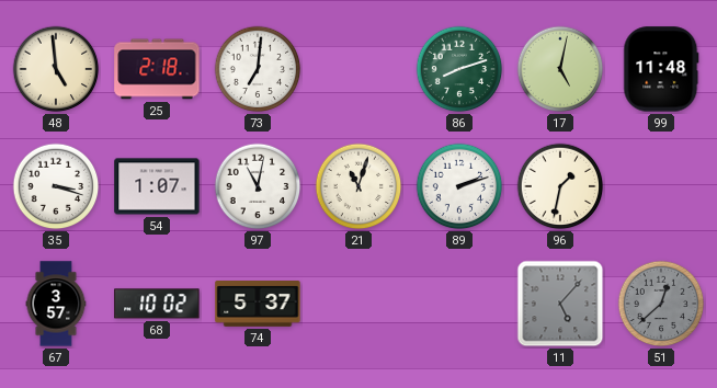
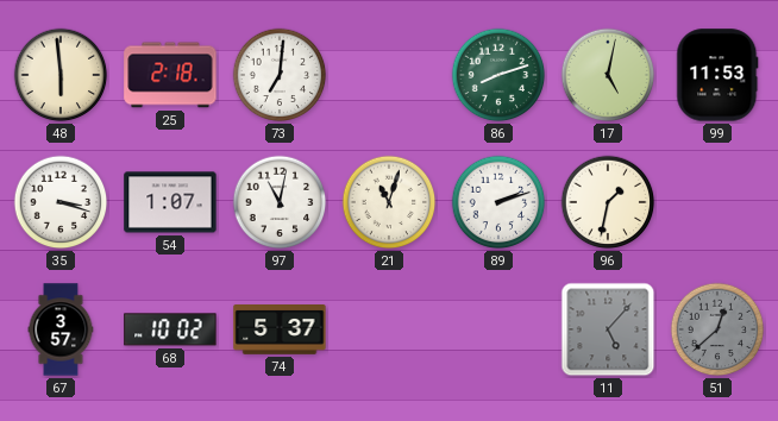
48: 4:59 -> 5:59 (61, 75)
99: 11:48 -> 11:53 (717, 75)
